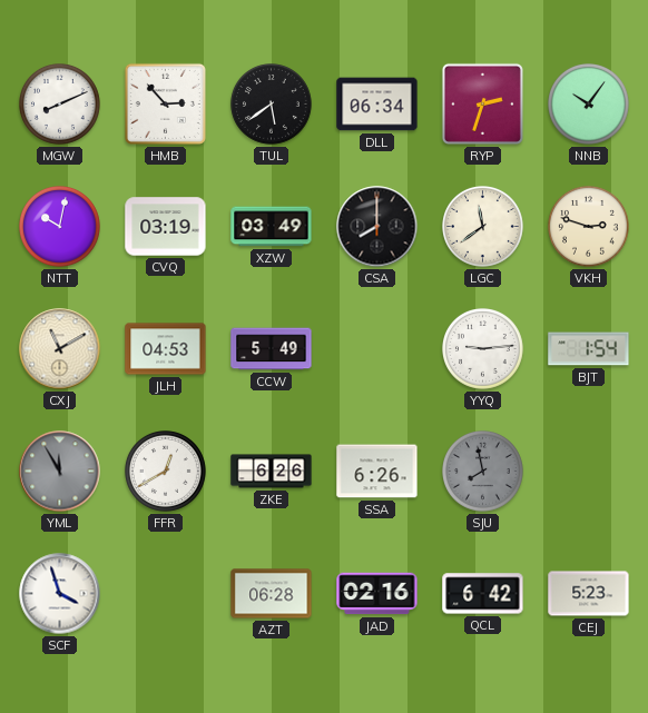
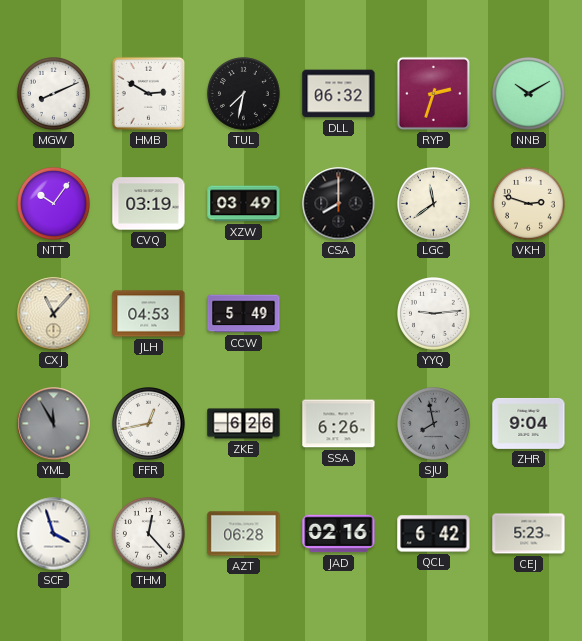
HMB: 2:53 -> 2:50 (148, 93)
TUL: 5:39 -> 7:32 (244, 94)
DLL: 06:34 -> 06:32 (339, 94)
NNB: 10:06 -> 10:10 (529, 94)
NTT: 10:02 -> 10:06 (54, 204)
CXJ: 11:10 -> 11:07 (54, 314)
BJT: 1:54 -> none (589, 349)
FFR: 12:40 -> 12:43 (149, 424)
ZHR: none -> 9:04 (529, 423)
THM: none -> 12:23 (149, 534)
